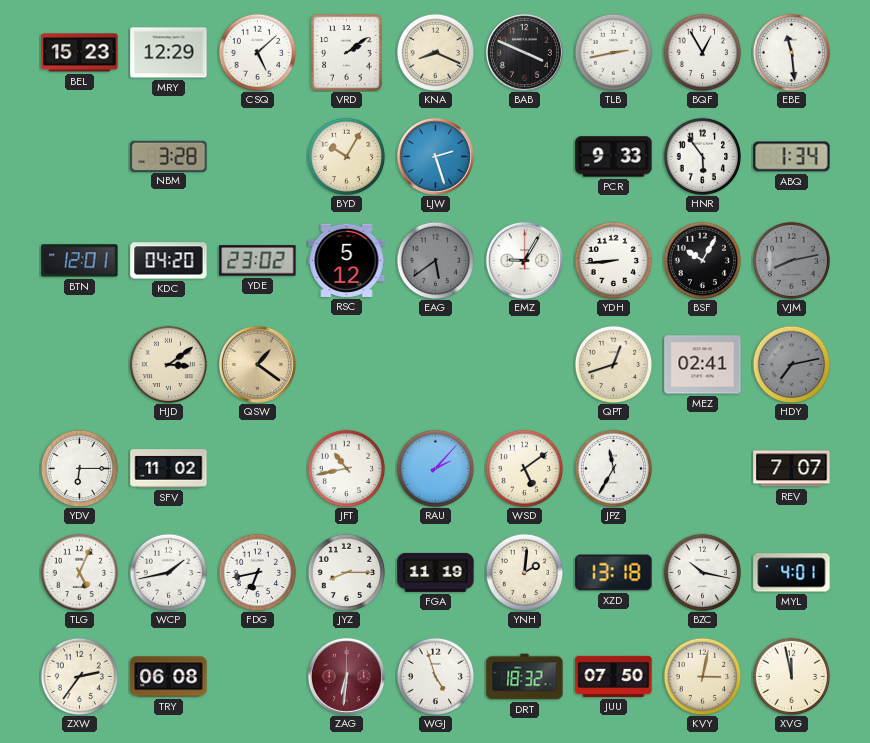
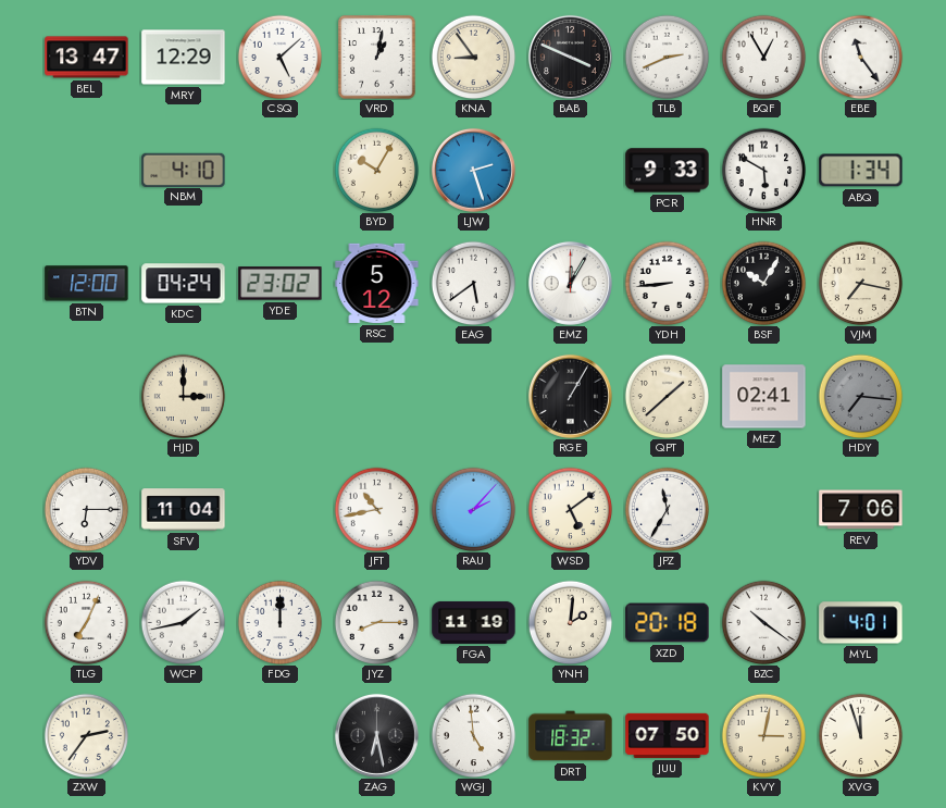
BEL: 15:23 -> 13:47 (87, 58)
VRD: 2:09 -> 1:02 (377, 58)
KNA: 8:19 -> 8:54 (473, 57)
TLB: 2:43 -> 2:41 (667, 57)
EBE: 11:29 -> 11:24 (860, 57)
NBM: 3:28 -> 4:10 (184, 170)
HNR: 5:54 -> 5:50 (763, 170)
BTN: 12:01 -> 12:00 (87, 284)
KDC: 04:20 -> 04:24 (184, 284)
EAG dial: grey -> white (473, 283)
EMZ: 9:05 -> 12:05 (570, 283)
VJM: 8:13 -> 7:17 (860, 283)
VJM dial: grey -> cream (860, 283)
HJD: 3:09 -> 3:00 (183, 396)
QSW: 1:21 -> none (257, 364)
RGE: none -> 1:05 (570, 396)
QPT: 12:42 -> 1:38 (667, 396)
HDY: 7:13 -> 7:16 (860, 396)
SFV: 11:02 -> 11:04 (184, 510)
REV: 7:07 -> 7:06 (861, 510)
TLG: 5:04 -> 7:04 (86, 622)
FDG: 6:43 -> 12:00 (279, 622)
XZD: 13:18 -> 20:18 (668, 623)
BZC: 10:17 -> 10:21 (763, 622)
TRY: 06:08 -> none (169, 677)
ZAG: 6:31 -> 6:28 (376, 735)
ZAG dial: burgundy -> black (376, 735)
WGJ: 4:57 -> 4:59 (473, 735)
XVG: 11:58 -> 11:57 (860, 735)
